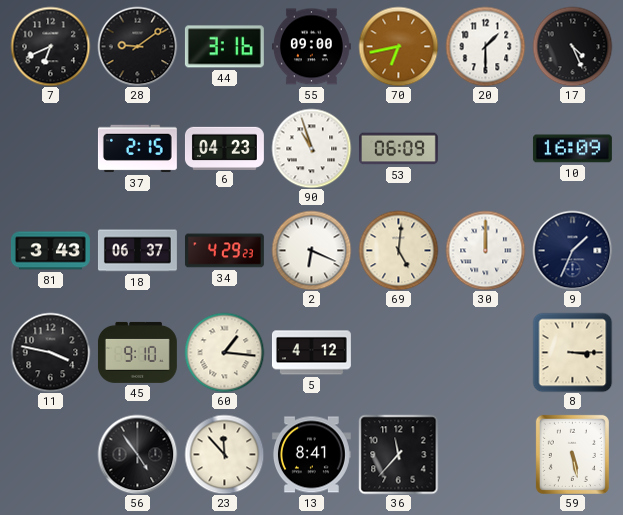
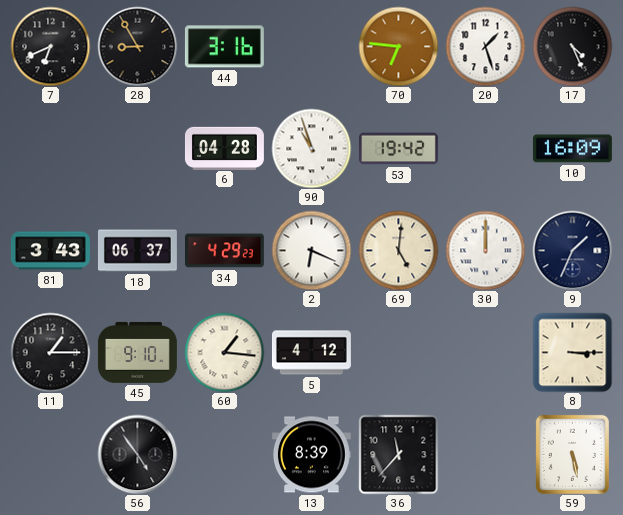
28: 9:09 -> 8:55 (137, 46)
55: 09:00 -> none (311, 47)
70: 6:43 -> 6:46 (398, 46)
20: 1:30 -> 1:27 (485, 46)
37: 2:15 -> none (137, 149)
6: 04:23 -> 04:28 (224, 148)
53: 06:09 -> 19:42 (398, 149)
11: 3:47 -> 1:15 (50, 352)
23: 11:53 -> none (224, 454)
13: 8:41 -> 8:39 (311, 455)
